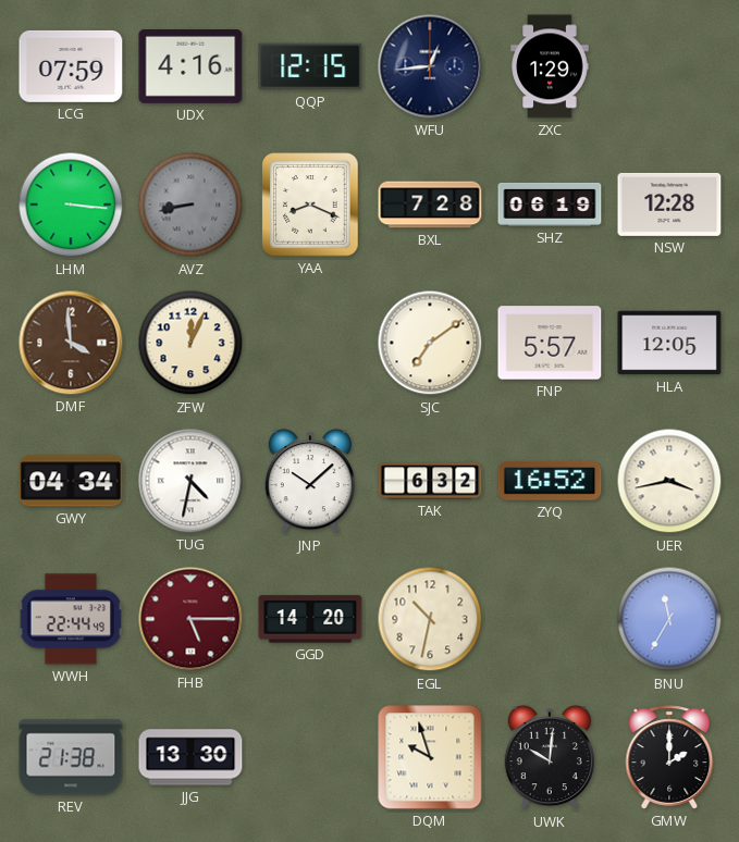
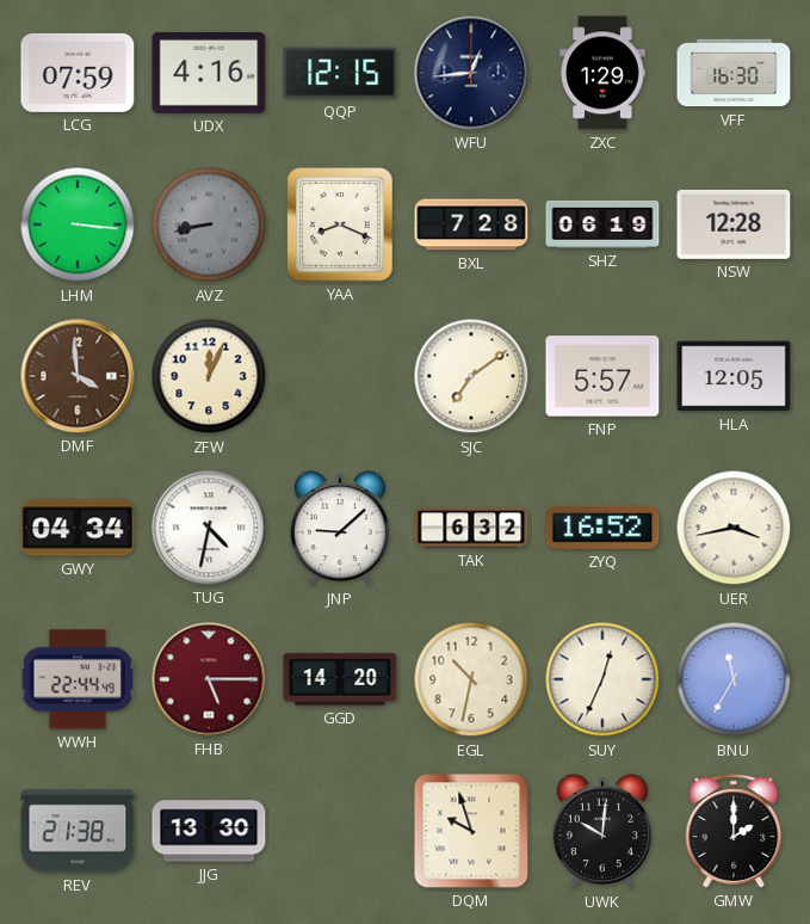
VFF: none -> 16:30 (734, 73)
JNP: 10:08 -> 9:08 (340, 529)
SUY: none -> 12:34 (602, 679)
